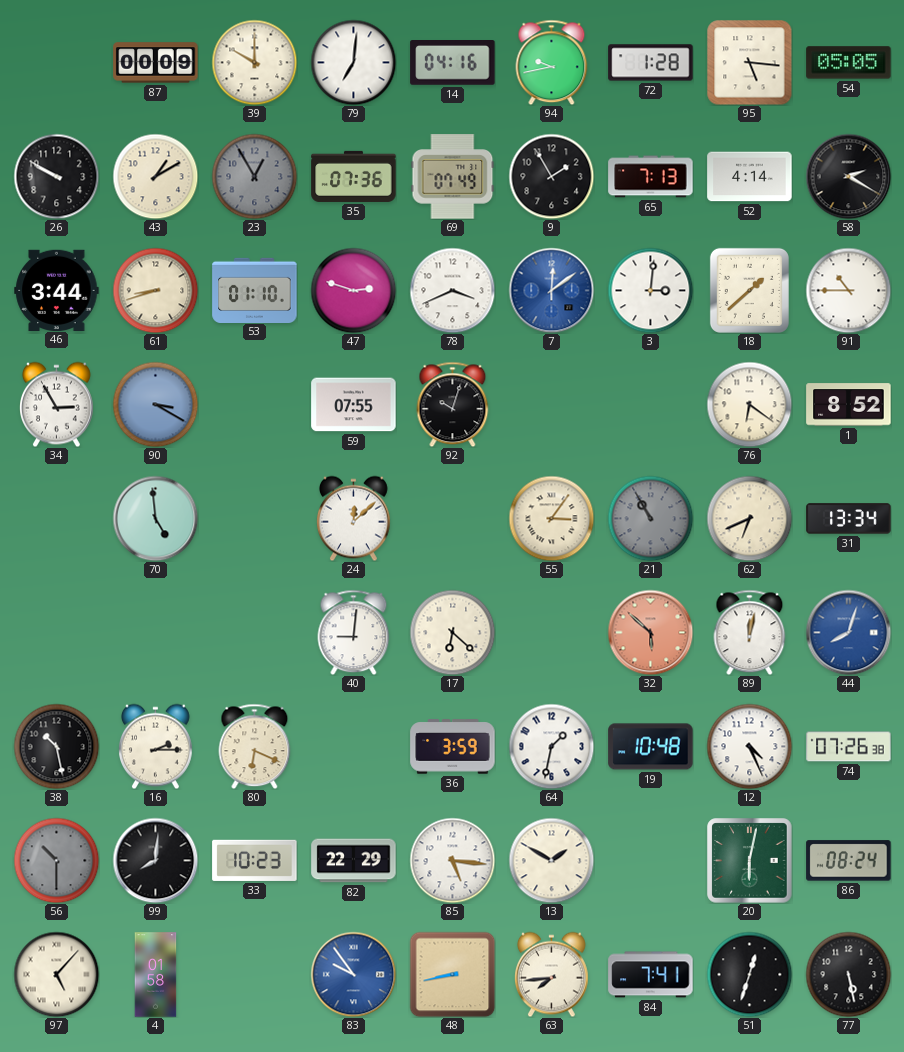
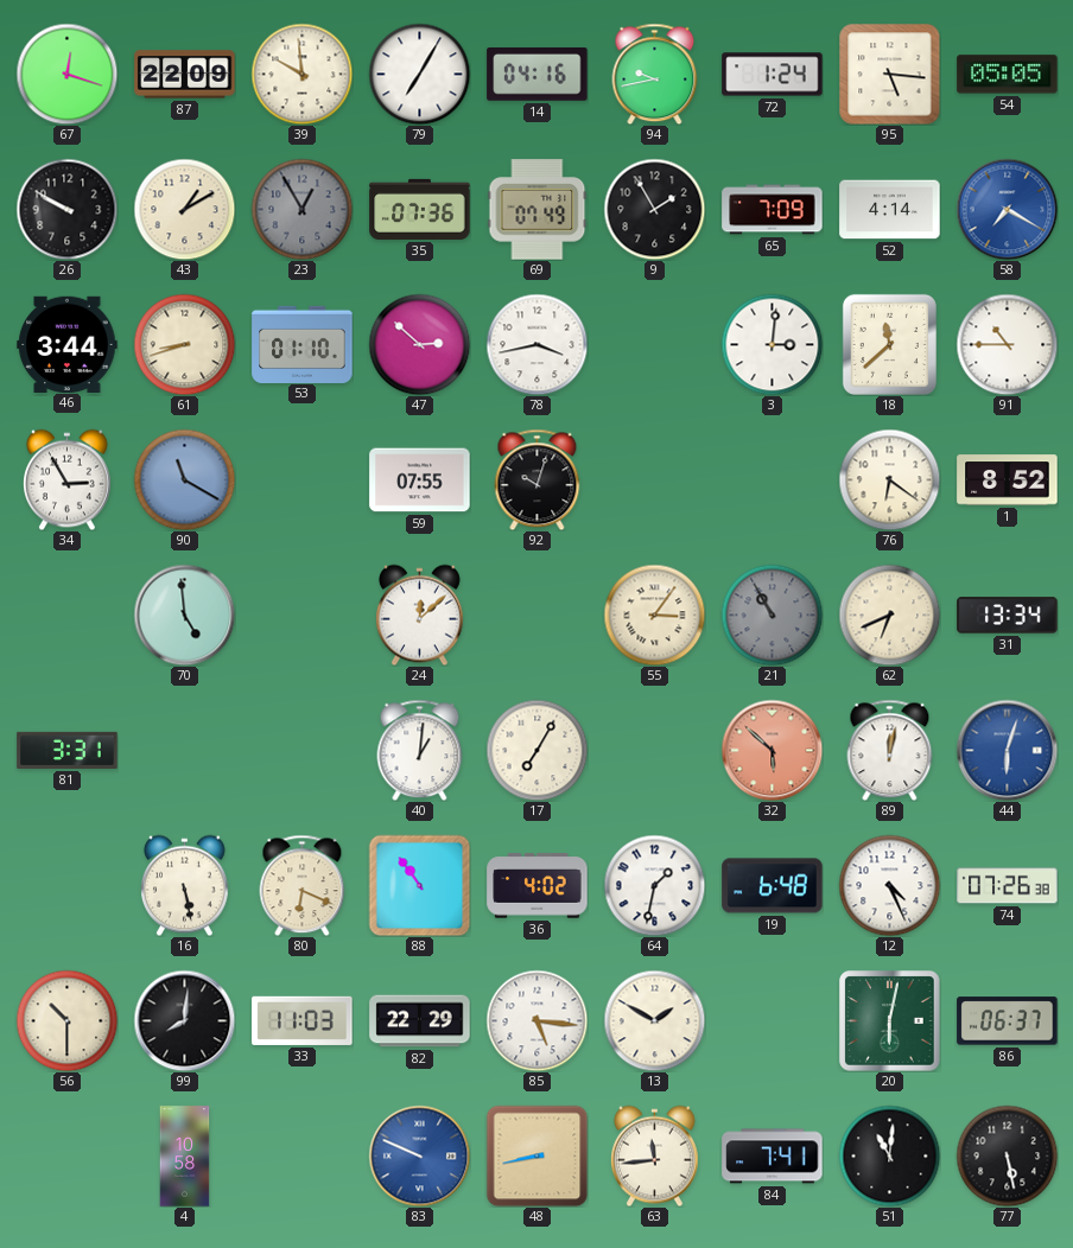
67: none -> 12:18 (66, 74)
87: 00:09 -> 22:09 (185, 75)
39: 10:00 -> 9:59 (301, 74)
79: 7:01 -> 7:05 (419, 74)
72: 1:28 -> 1:24 (773, 75)
65: 7:13 -> 7:09 (773, 210)
58: 2:20 -> 7:20 (1007, 209)
58 dial: black -> blue (1007, 209)
47: 2:48 -> 2:52 (419, 344)
78: 3:41 -> 3:43 (536, 344)
7: 12:09 -> none (551, 290)
18: 1:38 -> 11:38 (889, 344)
90: 3:20 -> 11:20 (184, 479)
81: none -> 3:31 (68, 750)
40: 9:01 -> 1:01 (420, 750)
17: 6:22 -> 7:05 (536, 750)
44: 8:03 -> 6:03 (1007, 750)
38: 10:28 -> none (56, 746)
16: 2:15 -> 5:28 (185, 885)
88: none -> 10:54 (419, 885)
36: 3:59 -> 4:02 (538, 886)
19: 10:48 -> 6:48 (773, 886)
56 dial: grey -> cream (66, 1020)
33: 10:23 -> 11:03 (303, 1020)
86: 08:24 -> 06:37 (1008, 1021)
97: 5:07 -> none (56, 974)
4: 01:58 -> 10:58 (185, 1157)
83: 9:54 -> 9:49 (419, 1155)
63: 7:44 -> 11:44 (655, 1155)
51: 12:33 -> 11:01 (889, 1155)
